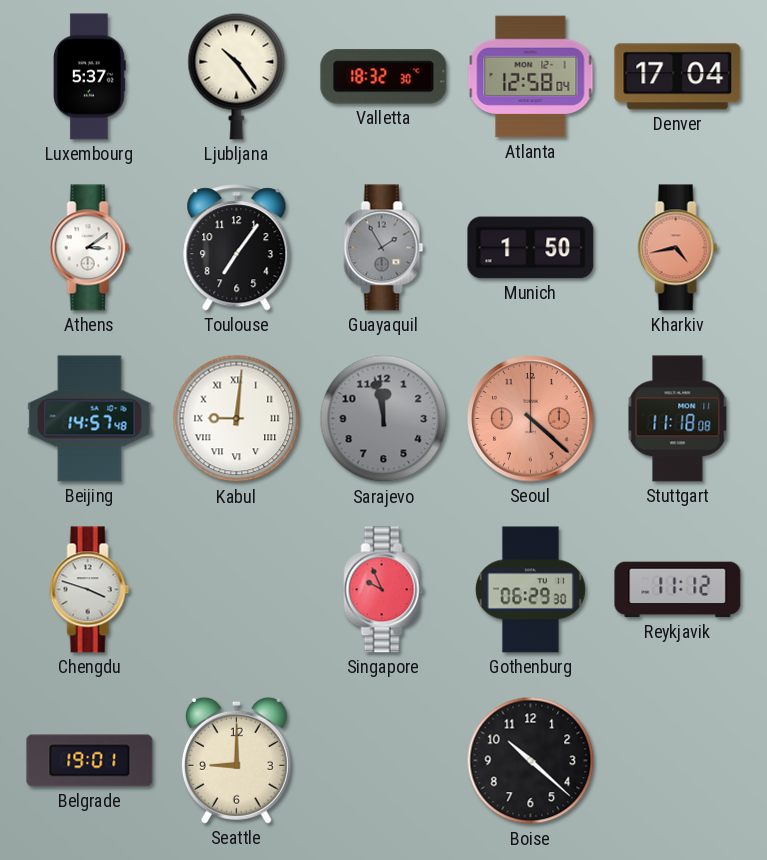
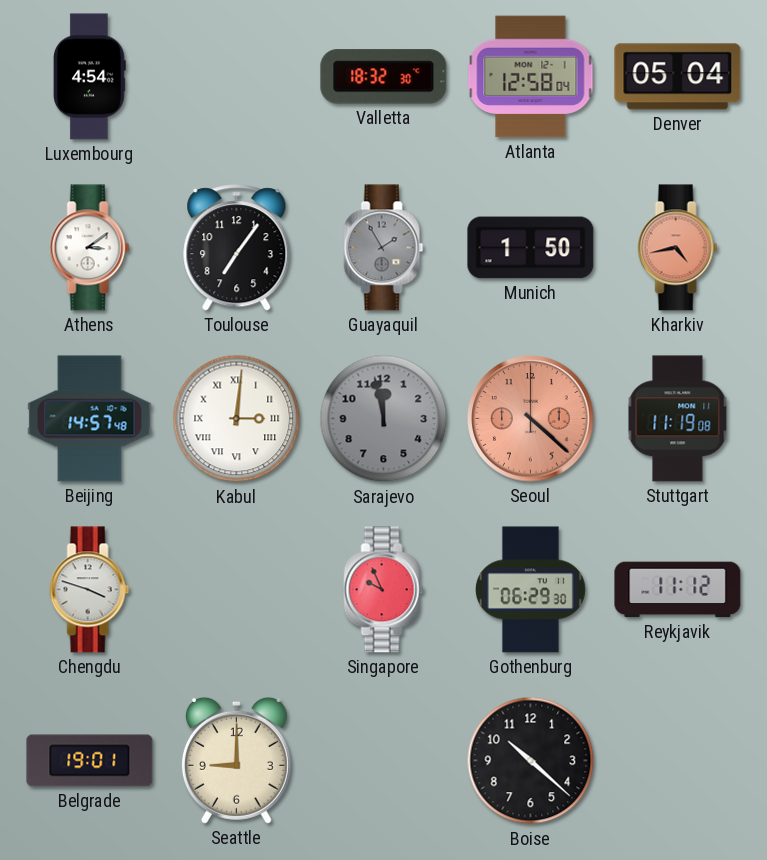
Luxembourg: 5:37 -> 4:54 (90, 77)
Ljubljana: 10:24 -> none (237, 76)
Denver: 17:04 -> 05:04 (678, 77)
Kabul: 9:01 -> 3:01 (237, 419)
Stuttgart: 11:18 -> 11:19 (678, 419)
